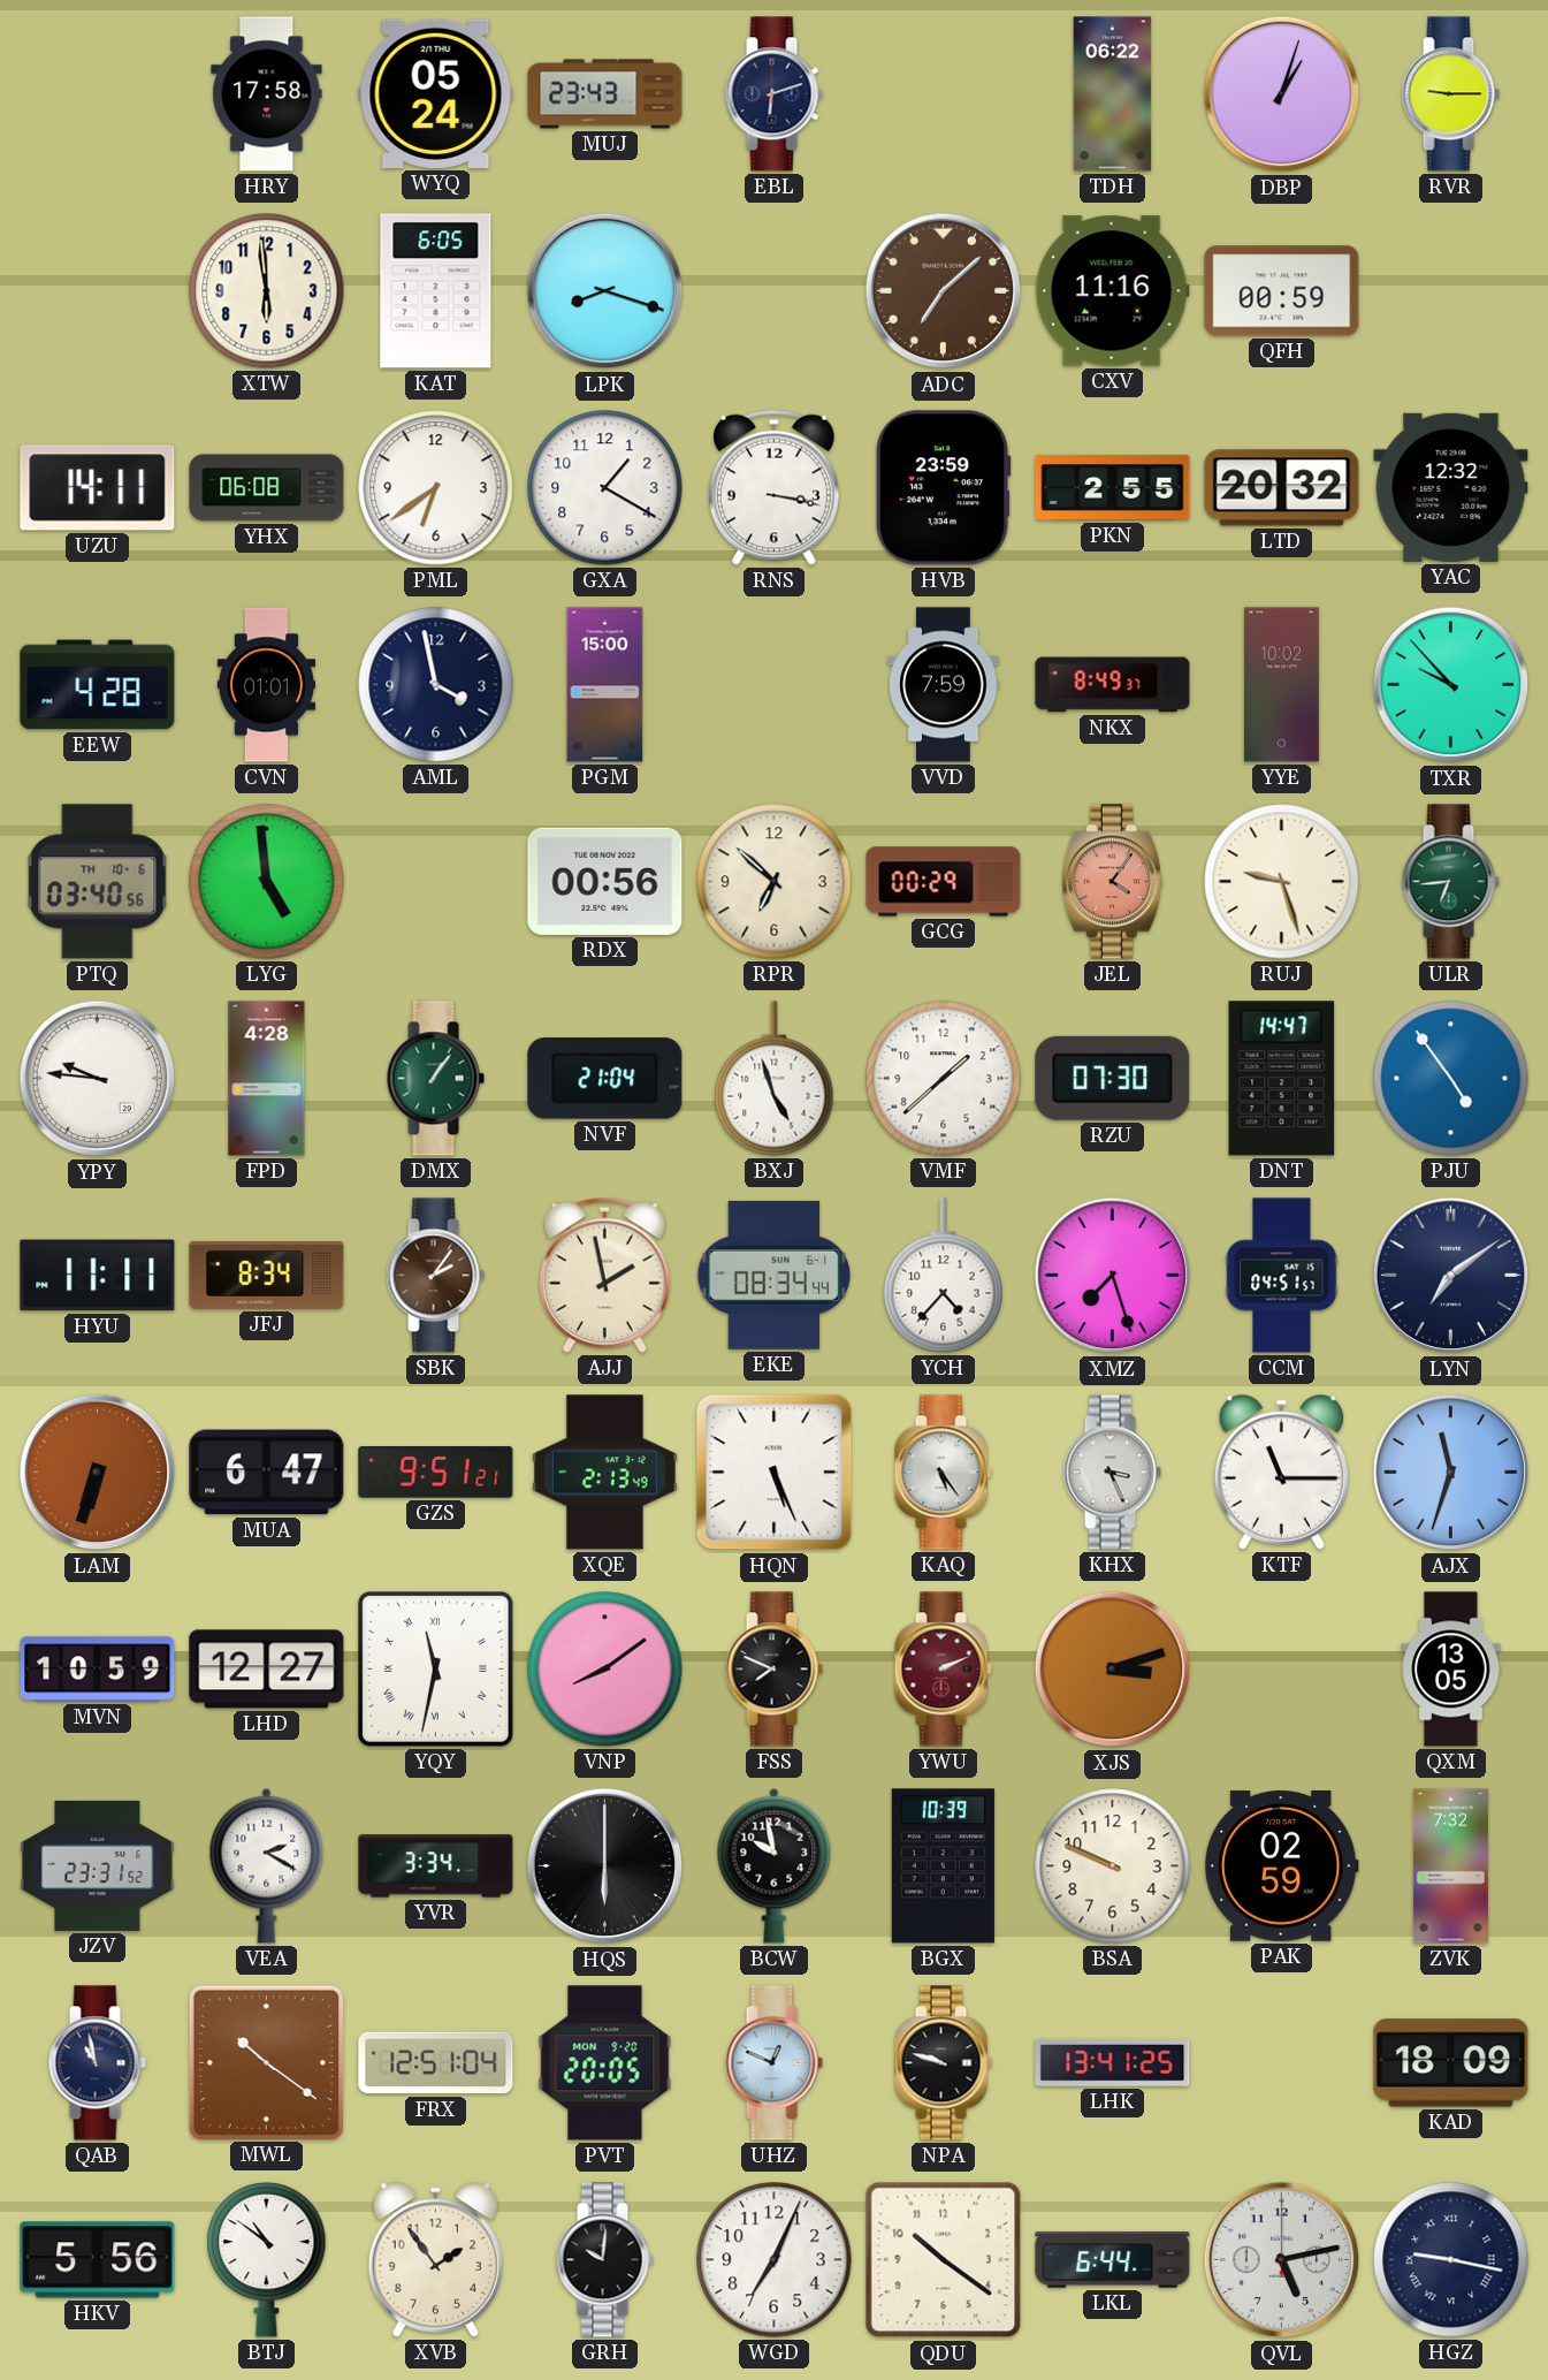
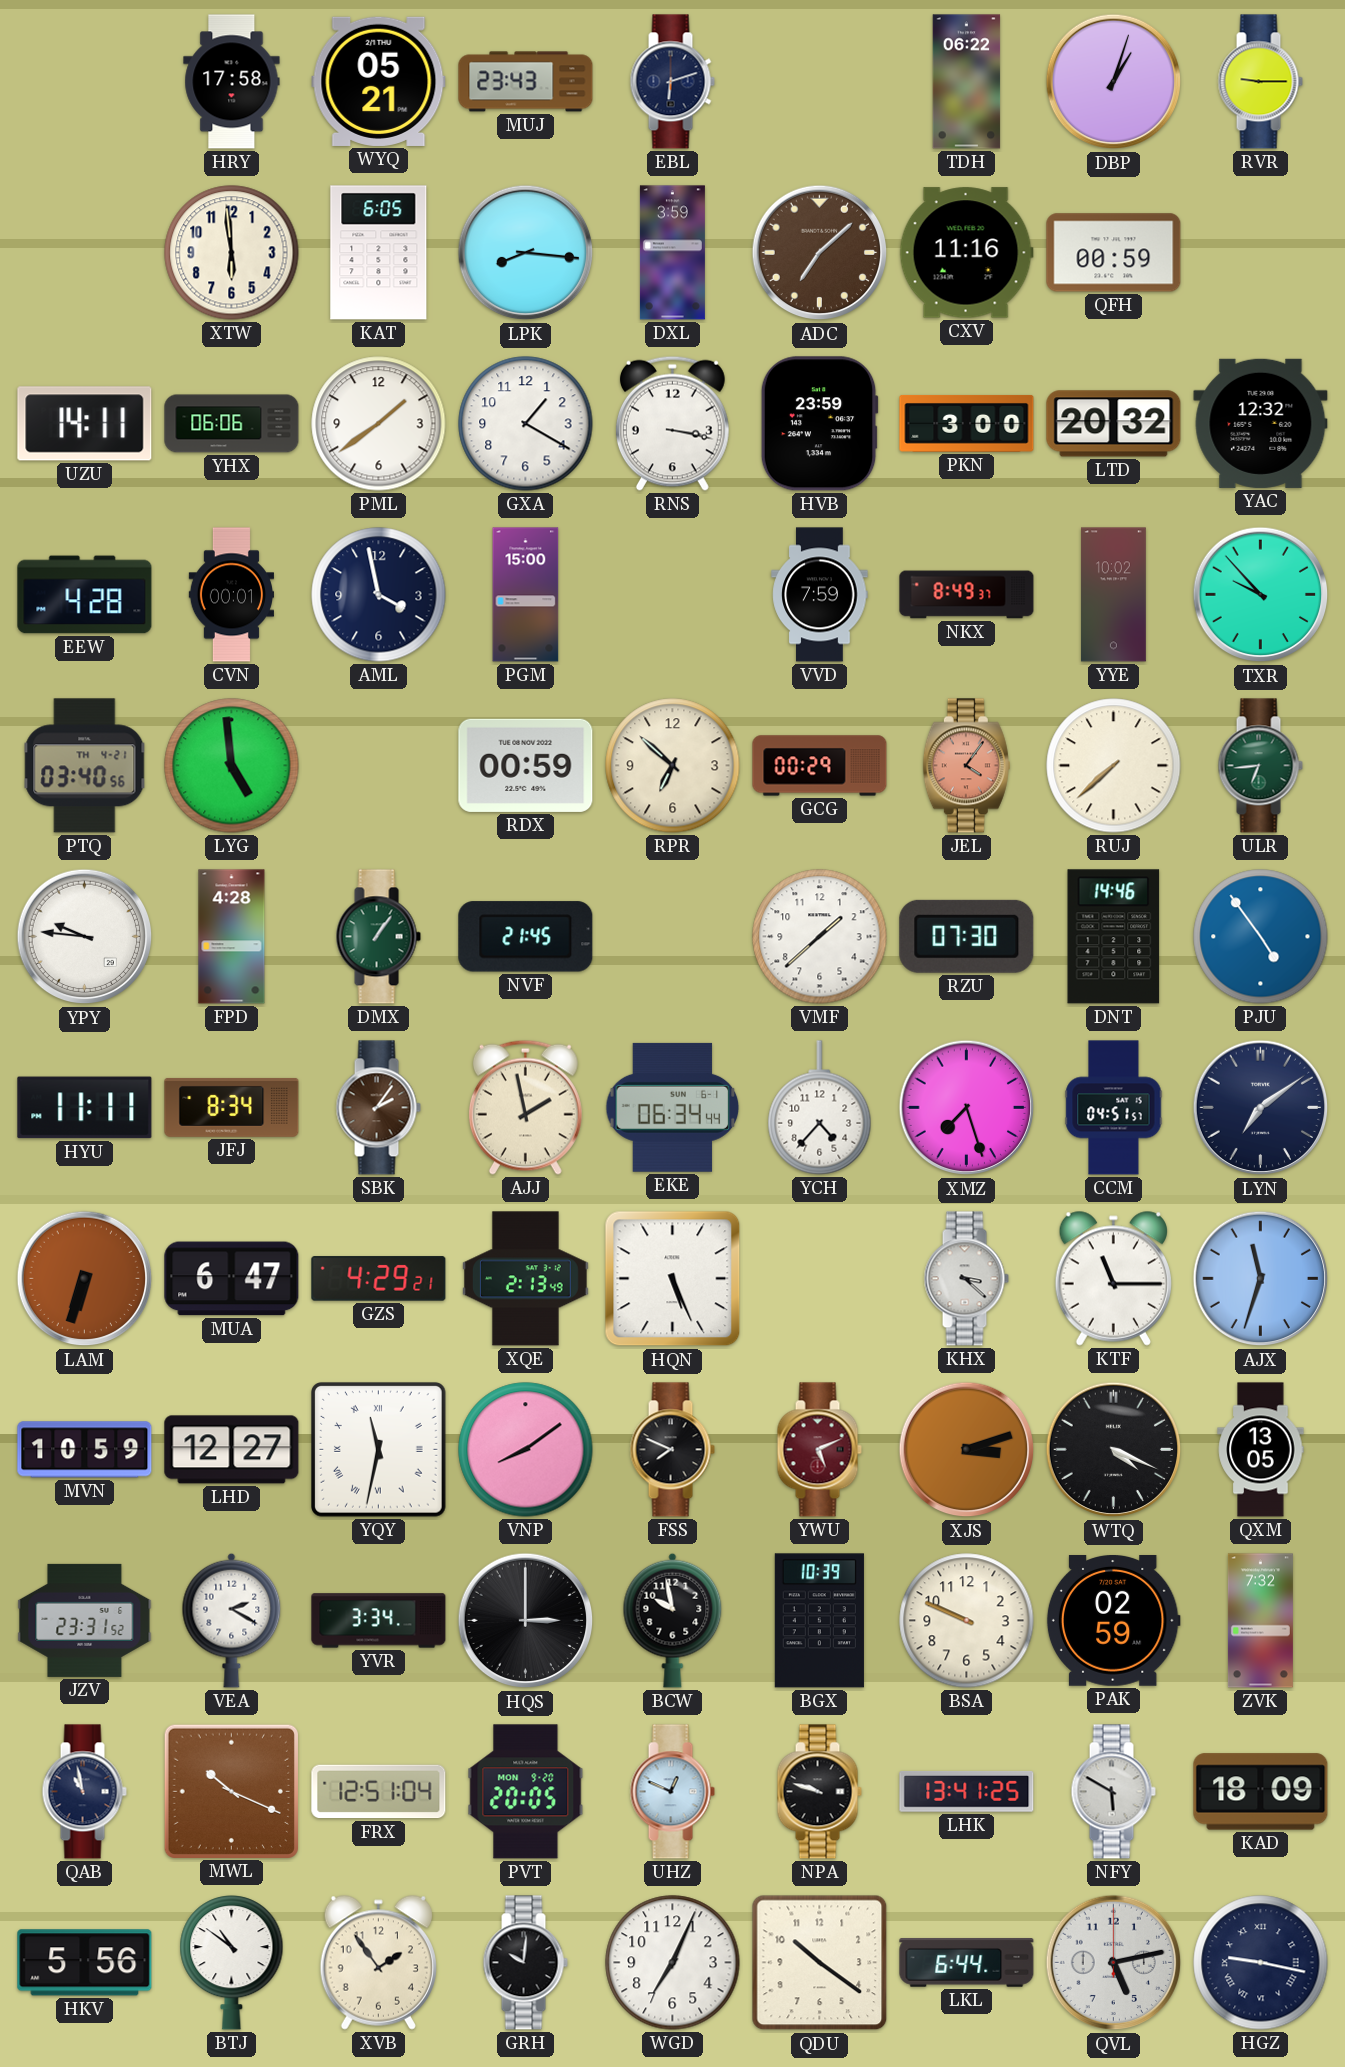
WYQ: 05:24 -> 05:21 (379, 81)
LPK: 8:18 -> 8:16 (526, 253)
DXL: none -> 3:59 (672, 253)
YHX: 06:08 -> 06:06 (232, 424)
PML: 6:39 -> 1:39 (379, 424)
PKN: 2:55 -> 3:00 (967, 424)
CVN: 01:01 -> 00:01 (231, 595)
PTQ date: TH 10-6 -> TH 4-21 (85, 766)
RDX: 00:56 -> 00:59 (526, 765)
RUJ: 9:27 -> 7:38 (1114, 766)
NVF: 21:04 -> 21:45 (526, 937)
BXJ: 4:57 -> none (775, 1079)
DNT: 14:47 -> 14:46 (1114, 937)
EKE: 08:34 -> 06:34 (673, 1107)
GZS: 9:51 -> 4:29 (379, 1279)
KAQ: 5:24 -> none (943, 1473)
KHX: 3:26 -> 3:22 (966, 1279)
YWU: 2:11 -> 5:11 (819, 1450)
WTQ: none -> 4:19 (1114, 1450)
HQS: 6:00 -> 3:00 (526, 1621)
MWL: 10:21 -> 10:19 (231, 1791)
NFY: none -> 5:50 (1113, 1792)
